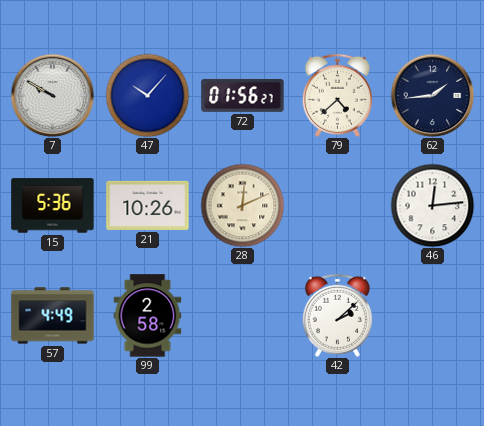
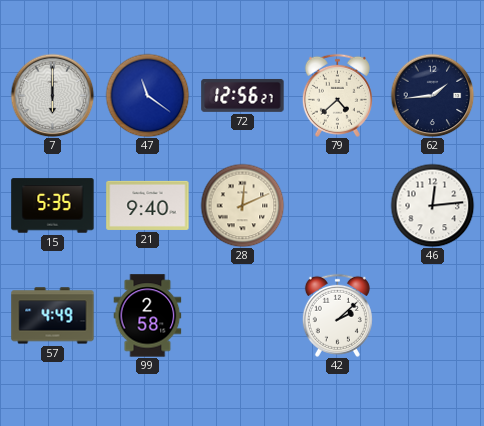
7: 9:50 -> 6:00 (52, 95)
47: 10:07 -> 11:21 (147, 95)
72: 01:56 -> 12:56 (243, 95)
15: 5:36 -> 5:35 (53, 206)
21: 10:26 -> 9:40 (148, 205)
